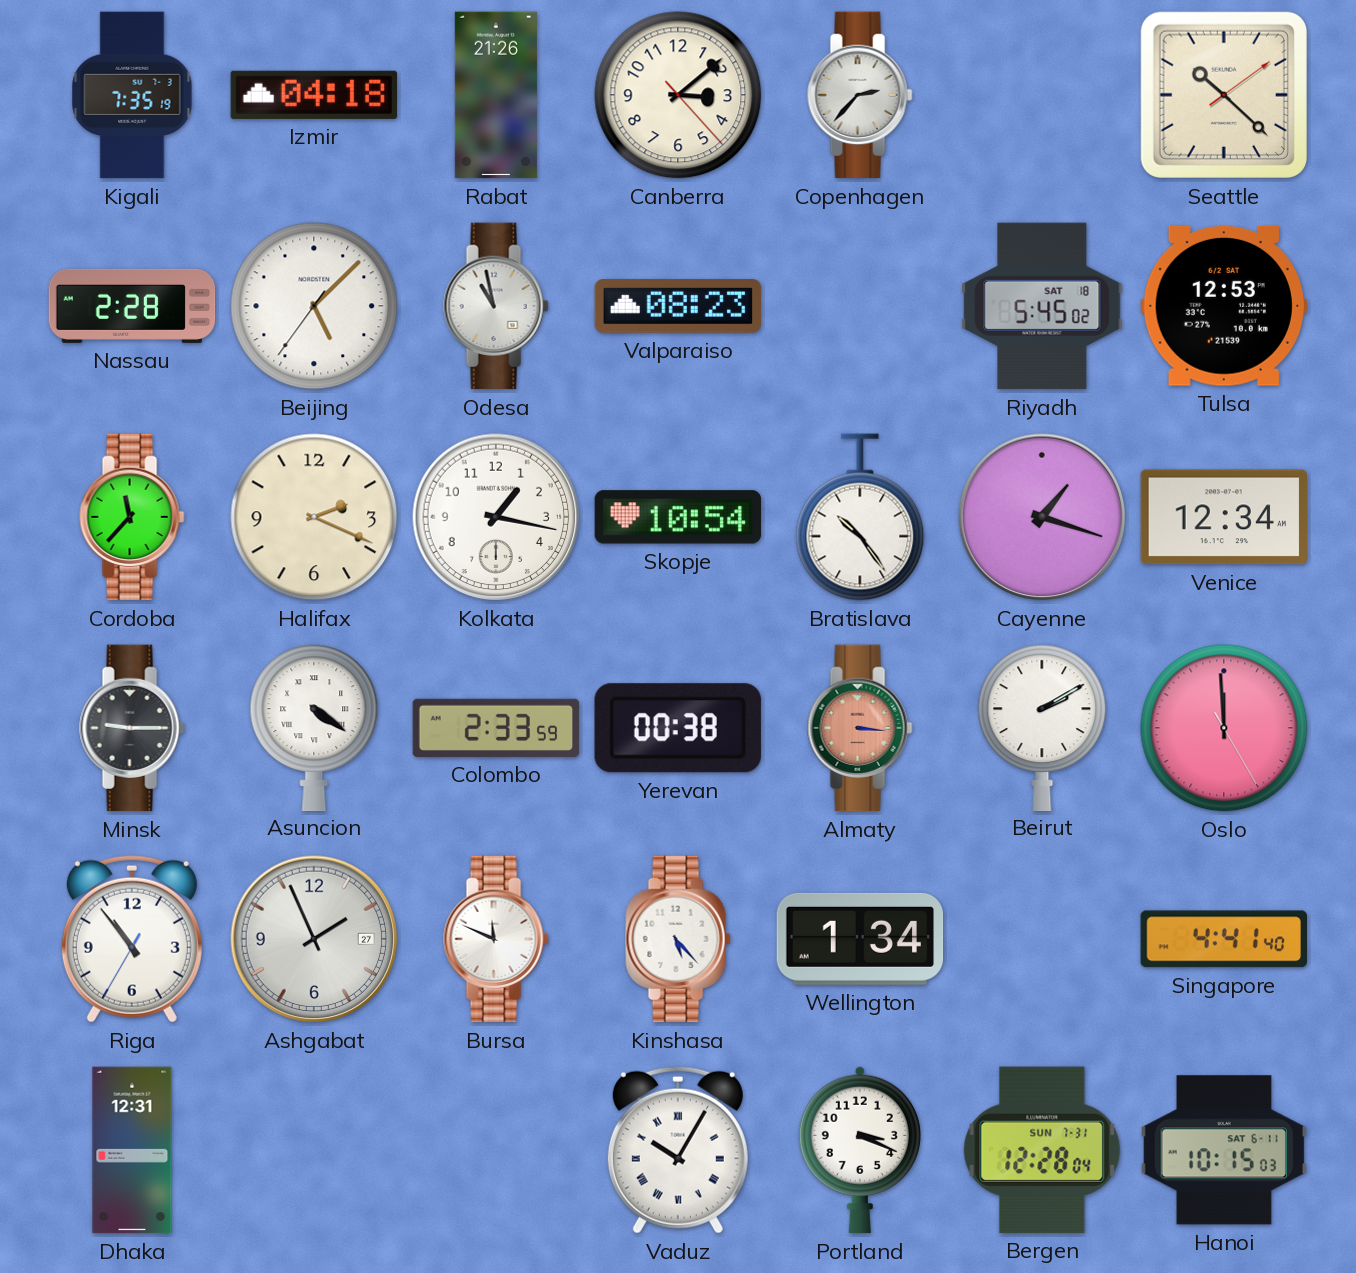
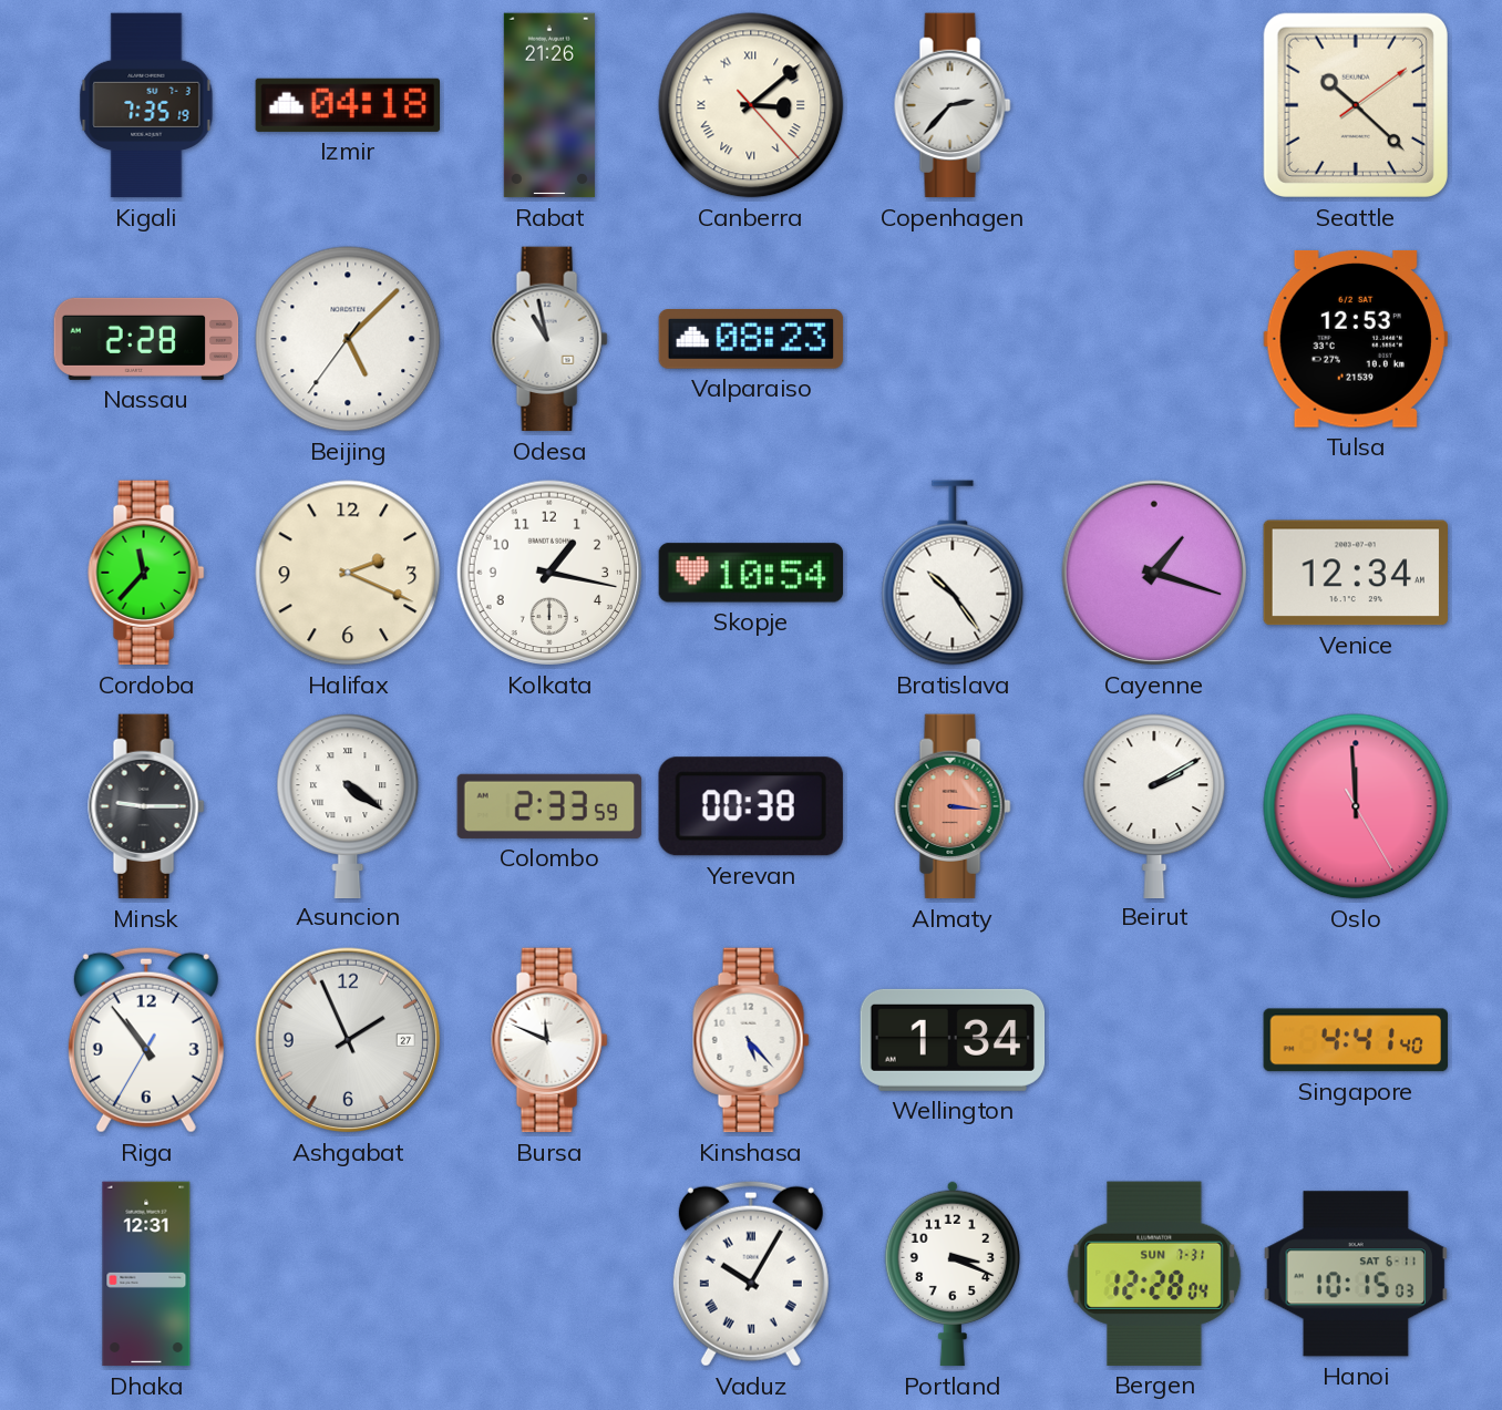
Canberra numerals: Arabic -> Roman (751, 105)
Riyadh: 5:45 -> none (1042, 306)
